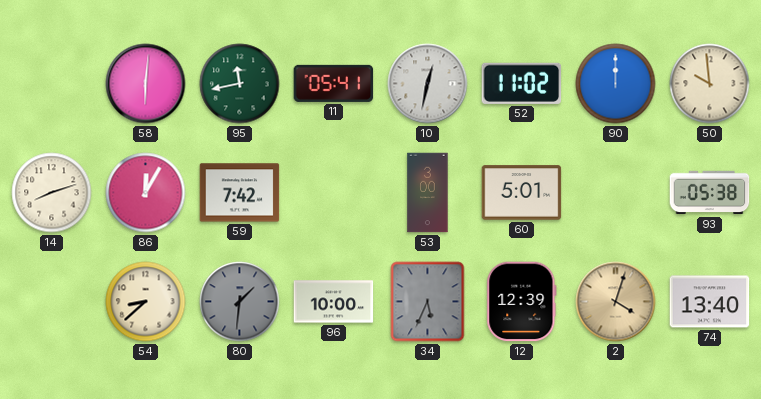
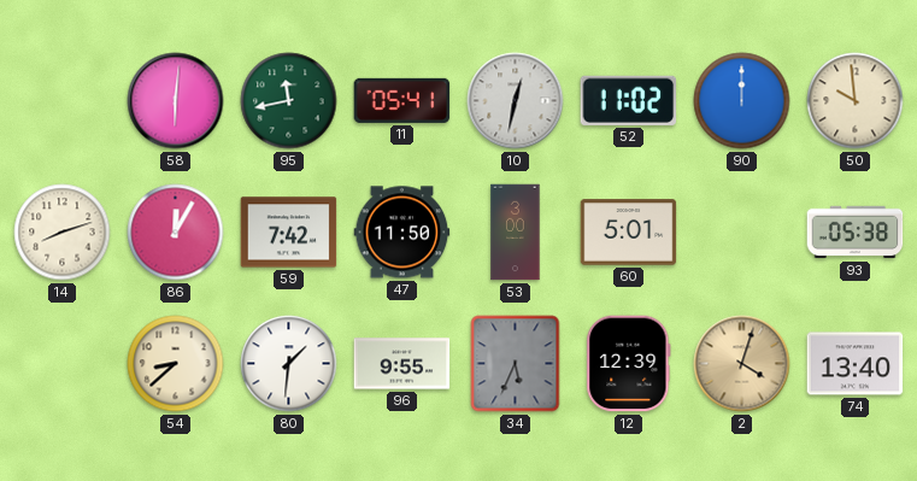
47: none -> 11:50 (402, 233)
80 dial: grey -> white (289, 364)
96: 10:00 -> 9:55 (402, 364)
